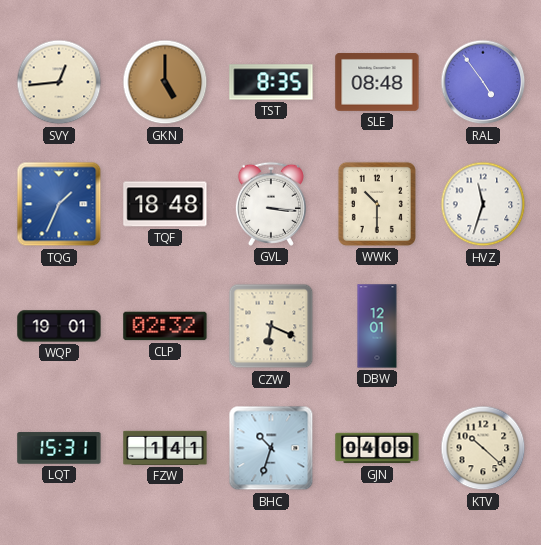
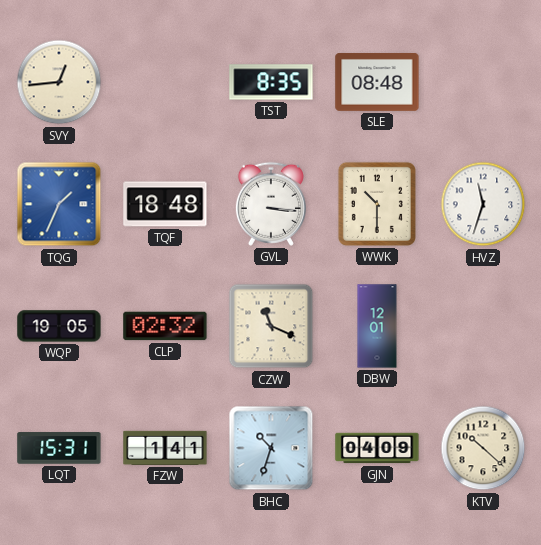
GKN: 5:00 -> none (165, 82)
RAL: 4:54 -> none (483, 82)
WQP: 19:01 -> 19:05 (59, 326)
CZW: 6:19 -> 11:19 (271, 326)
